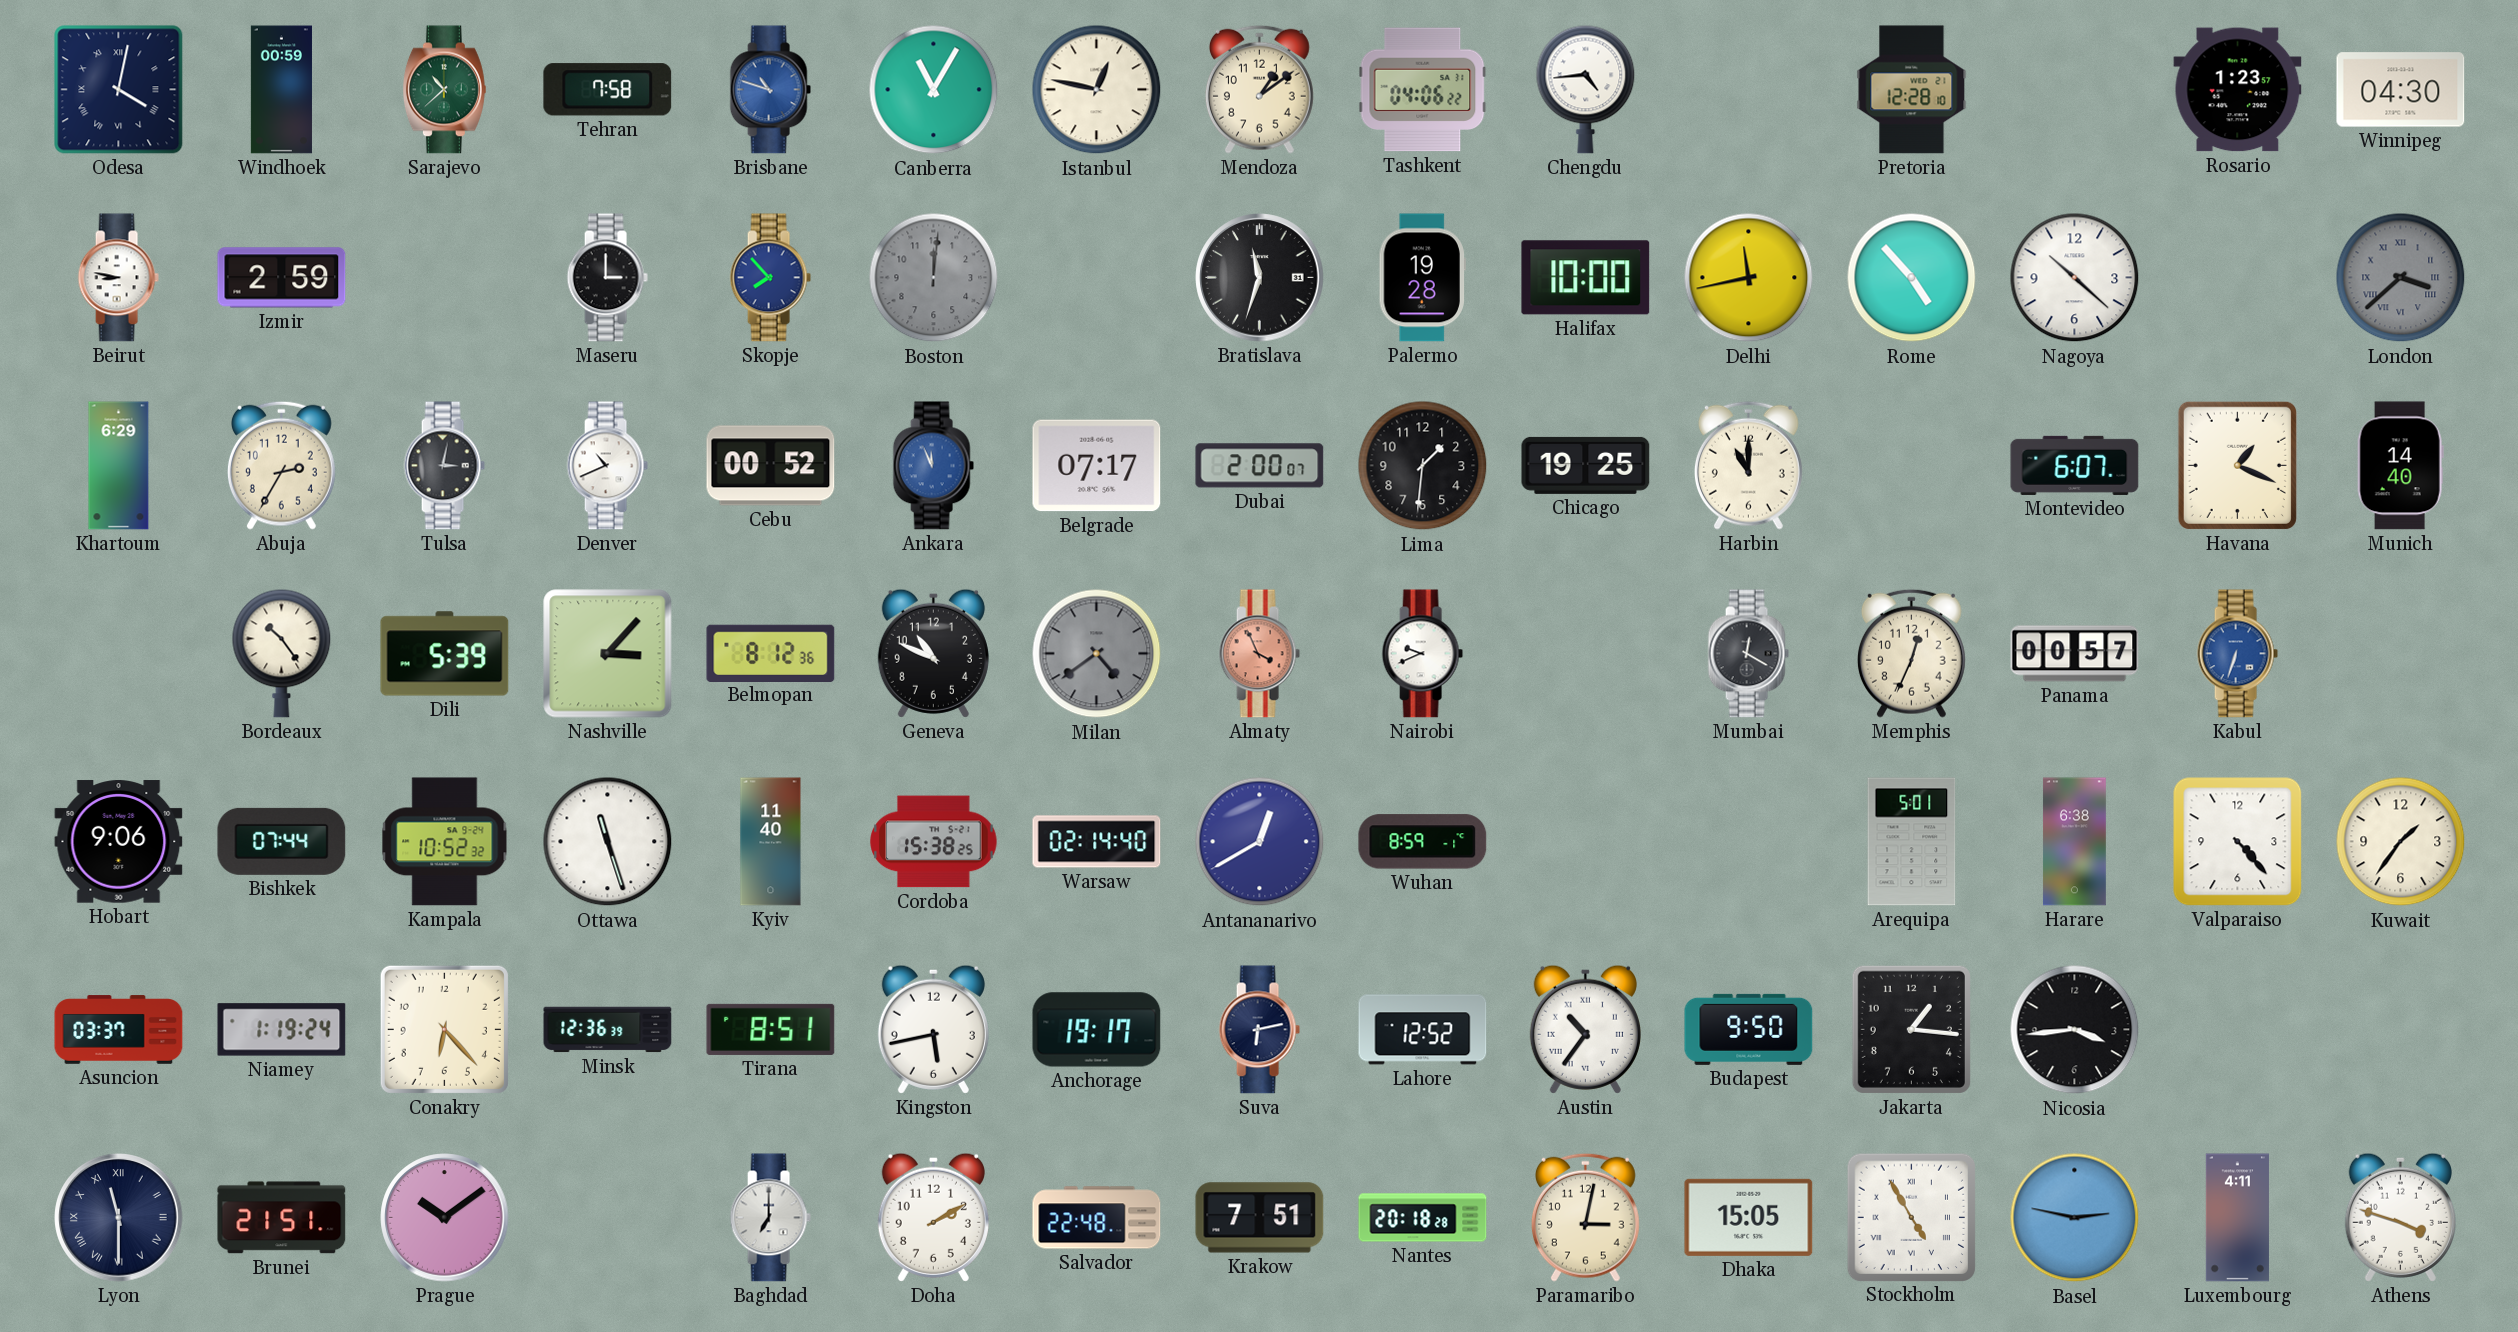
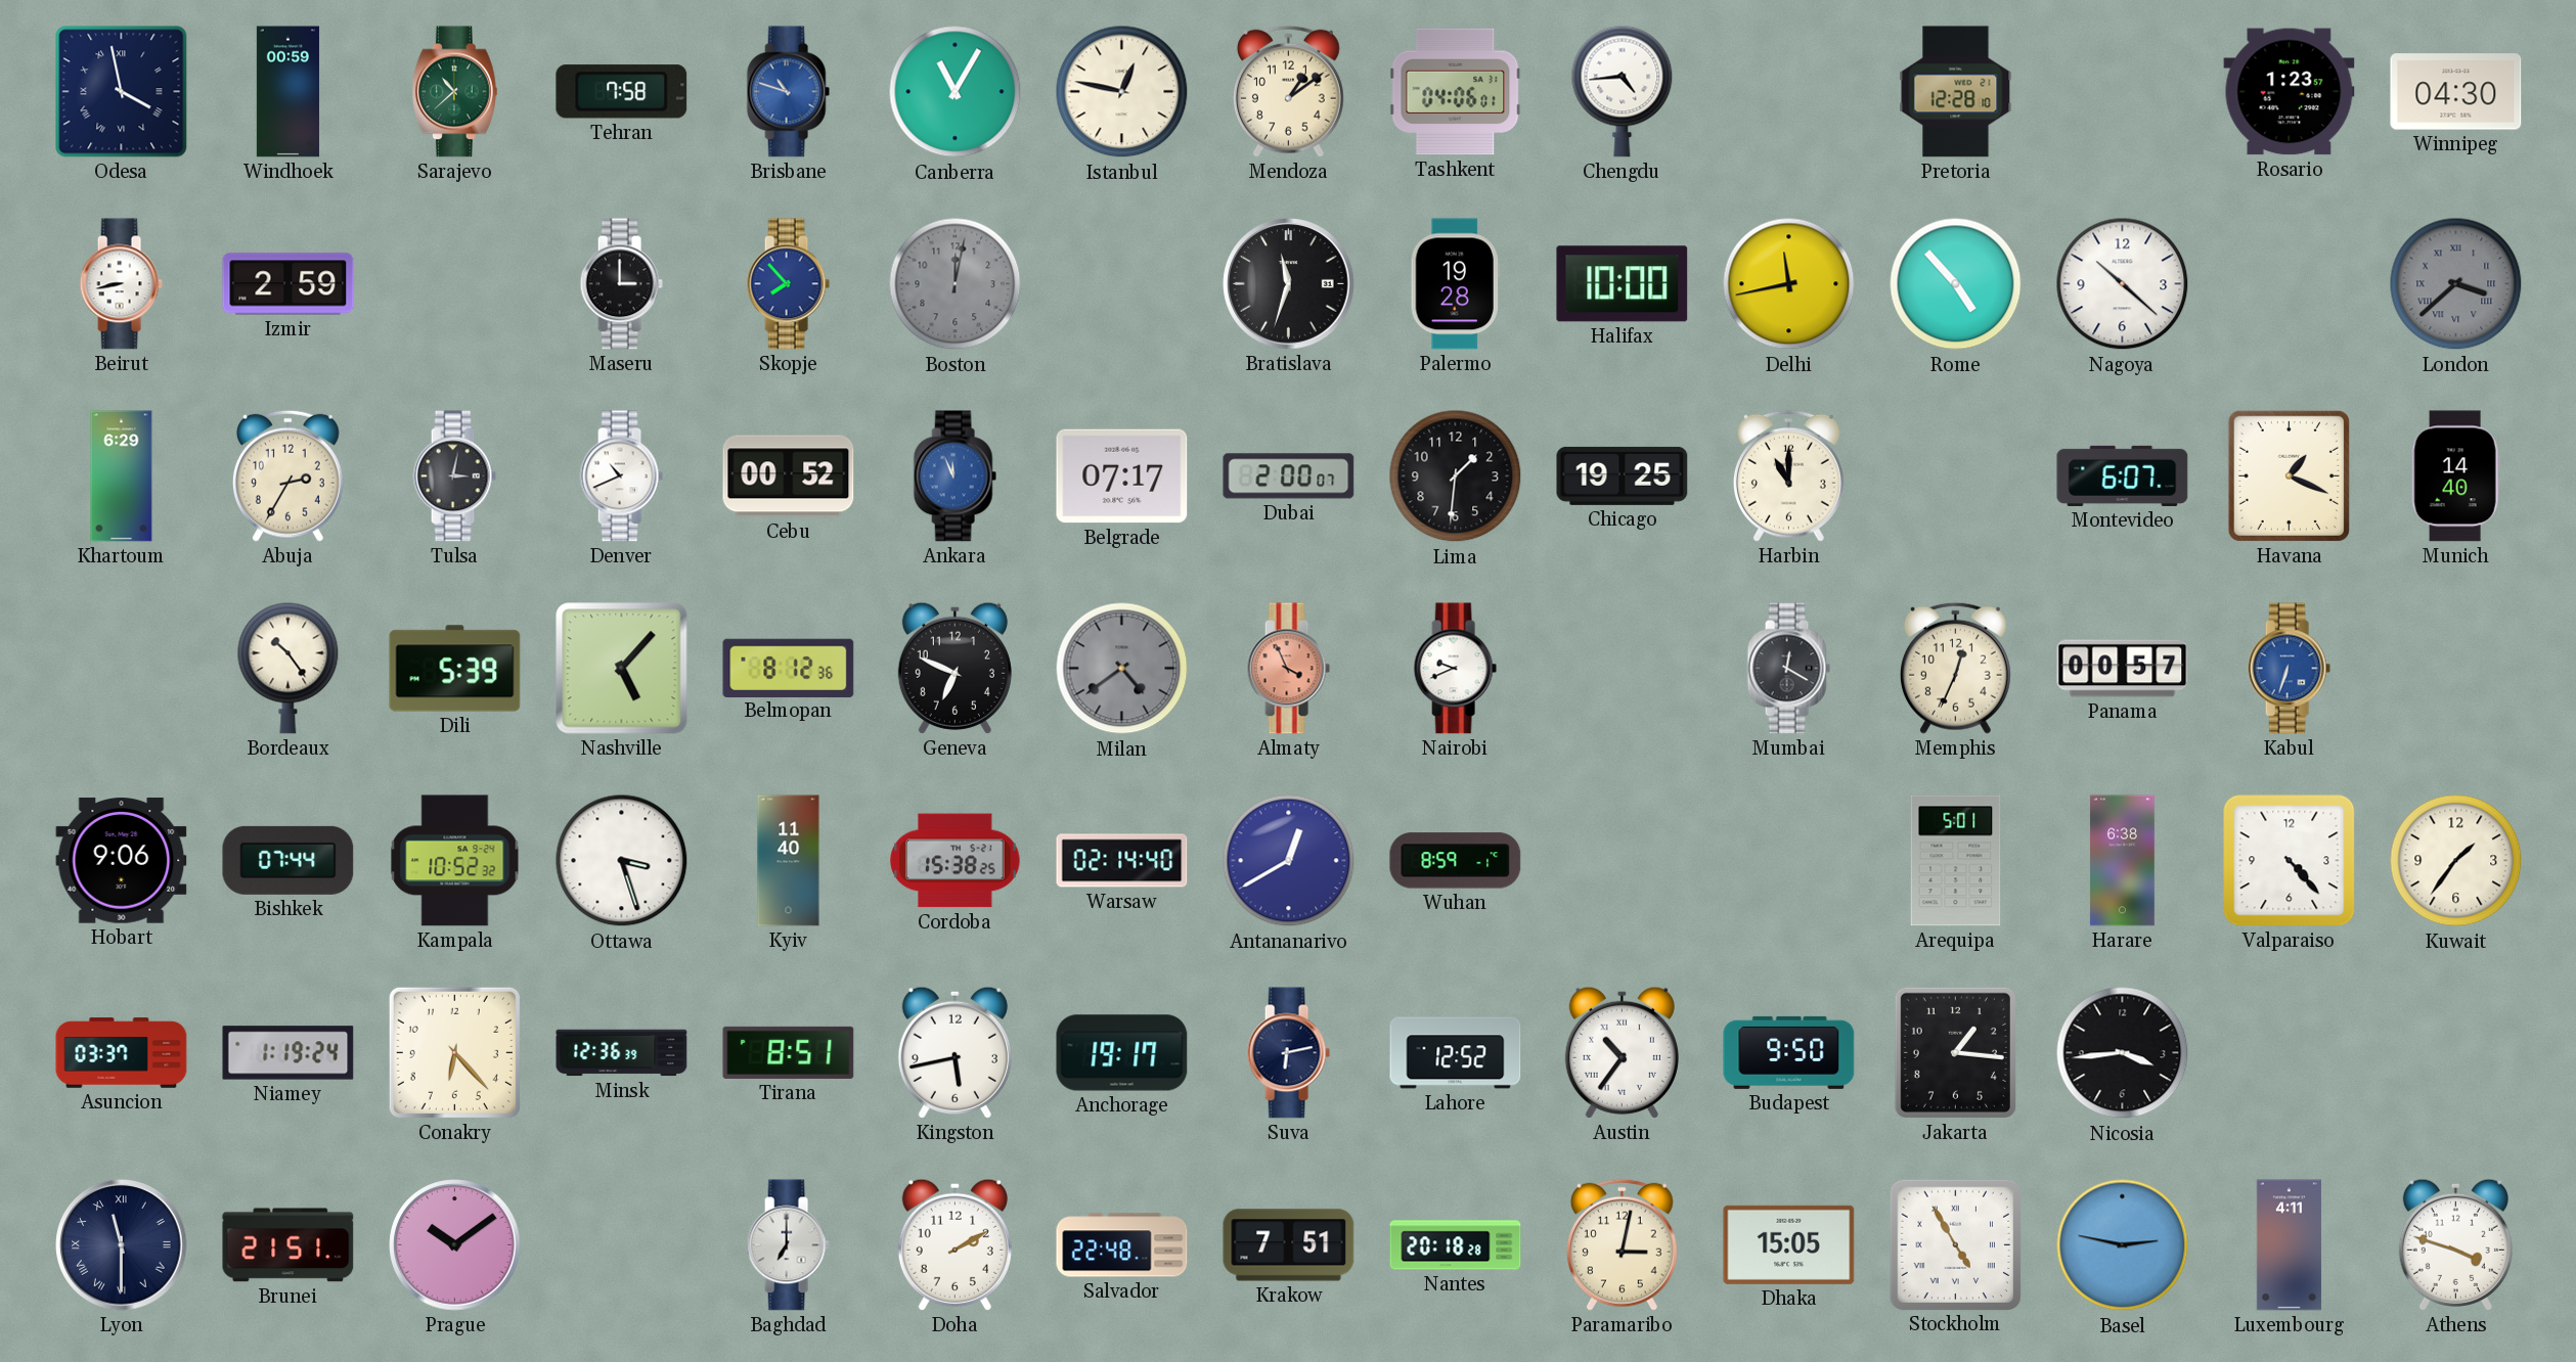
Odesa: 4:02 -> 3:58 (122, 92)
Tashkent: 04:06:22 -> 04:06:01 (1456, 92)
Beirut: 8:47 -> 8:43 (121, 284)
Boston: 12:01 -> 12:02 (956, 284)
Nashville: 3:07 -> 5:07 (622, 669)
Geneva: 10:49 -> 6:49 (954, 668)
Ottawa: 11:27 -> 3:27 (622, 861)
